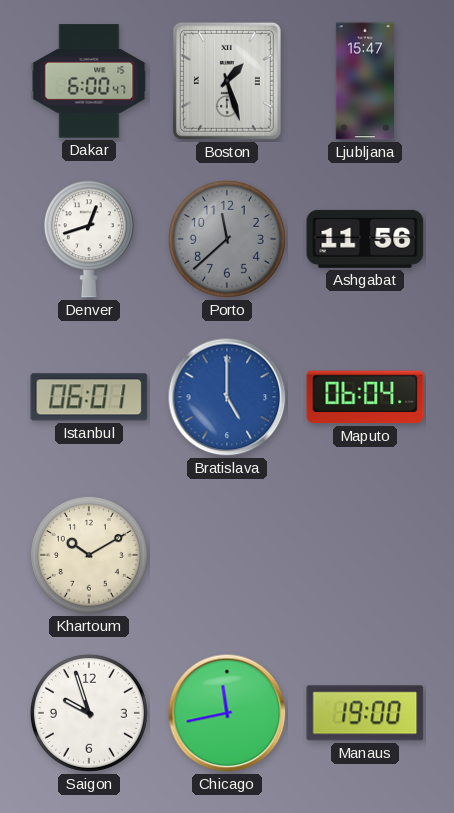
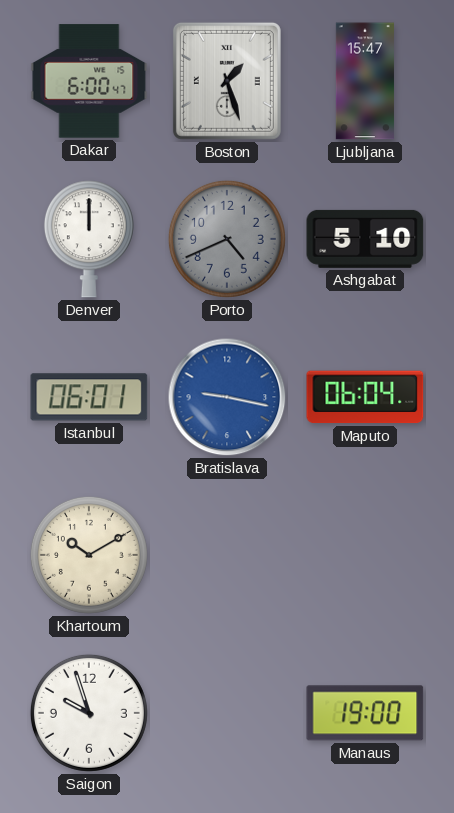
Denver: 12:42 -> 12:00 (89, 239)
Porto: 11:38 -> 4:41 (227, 239)
Ashgabat: 11:56 -> 5:10 (365, 239)
Bratislava: 5:00 -> 9:17 (227, 397)
Chicago: 11:43 -> none (227, 713)
